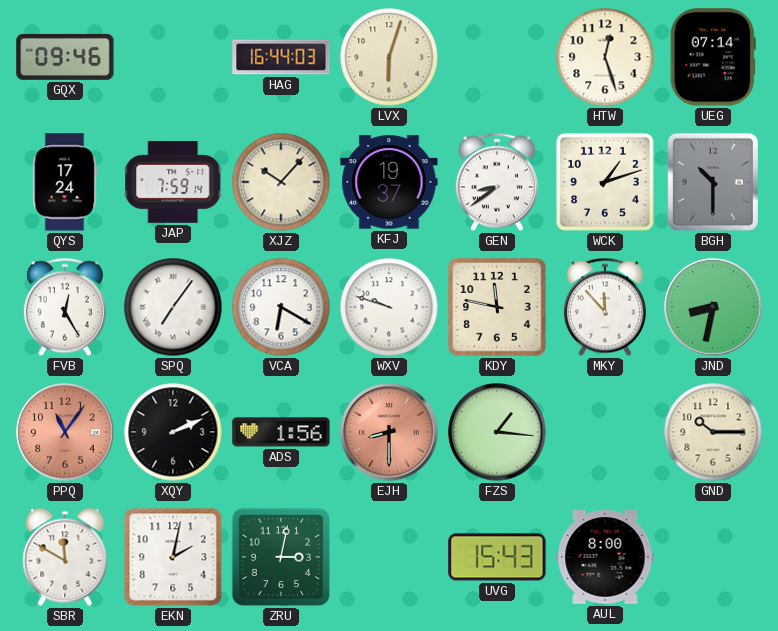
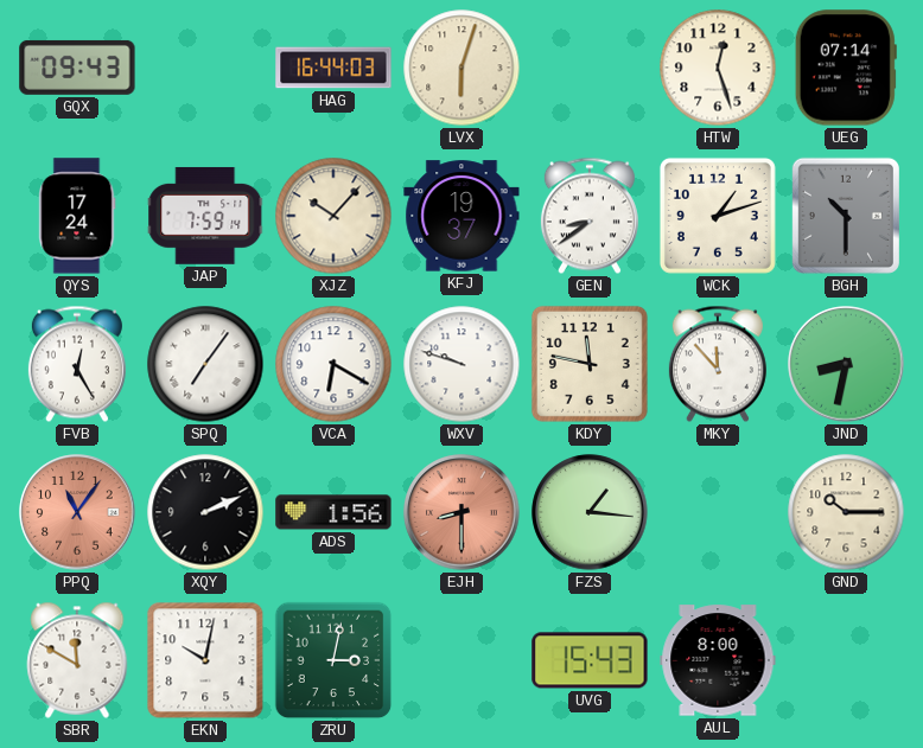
GQX: 09:46 -> 09:43 (77, 68)
EKN: 2:02 -> 10:02 (205, 660)
